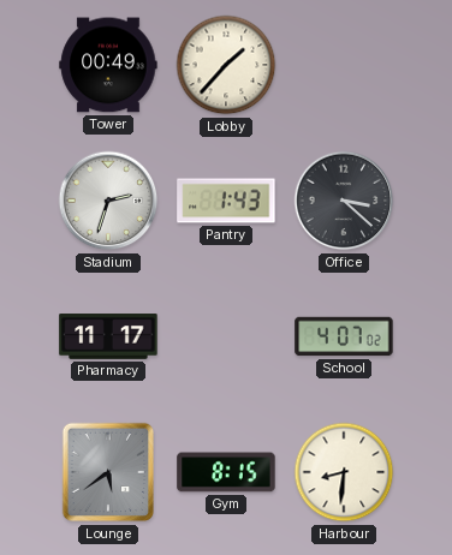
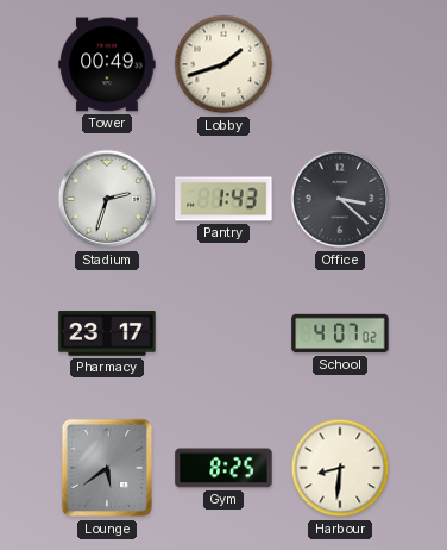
Lobby: 1:37 -> 1:42 (223, 64)
Pharmacy: 11:17 -> 23:17 (107, 333)
Gym: 8:15 -> 8:25 (223, 468)
